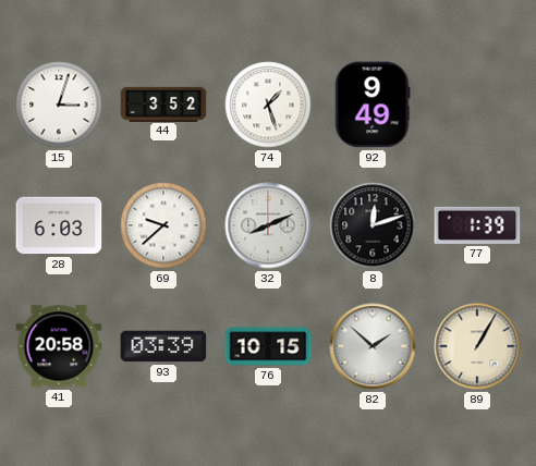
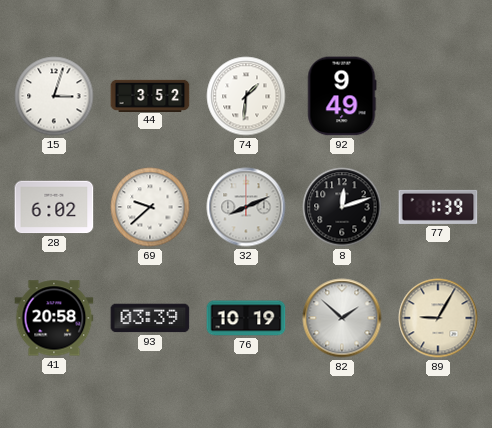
74: 1:27 -> 1:31 (246, 96)
28: 6:03 -> 6:02 (54, 207)
76: 10:15 -> 10:19 (246, 318)
89: 1:05 -> 9:05 (438, 318)
